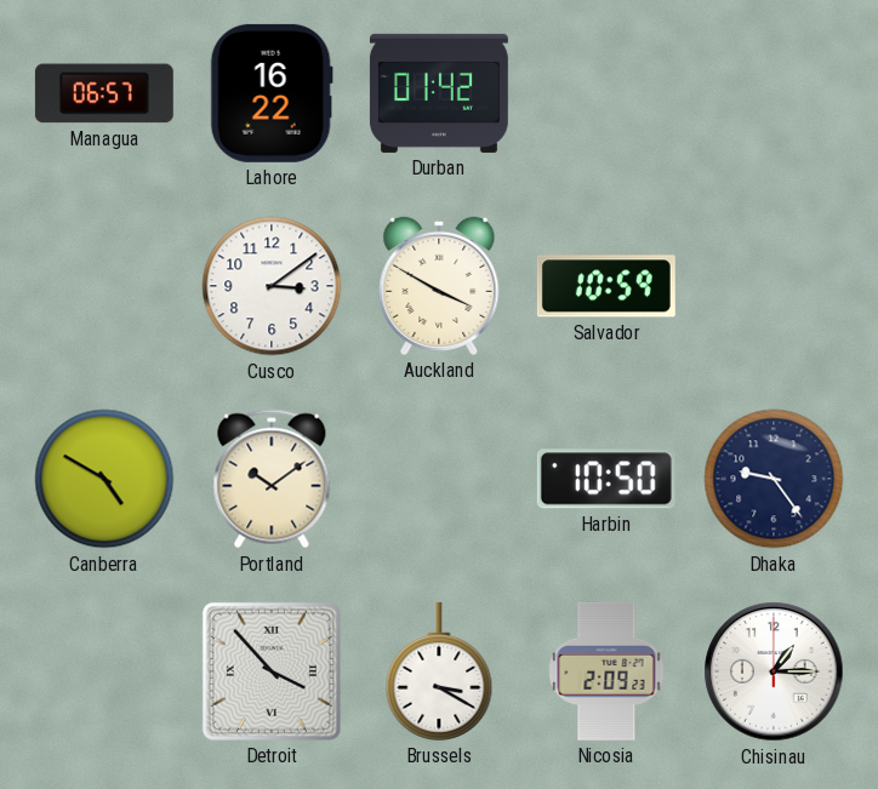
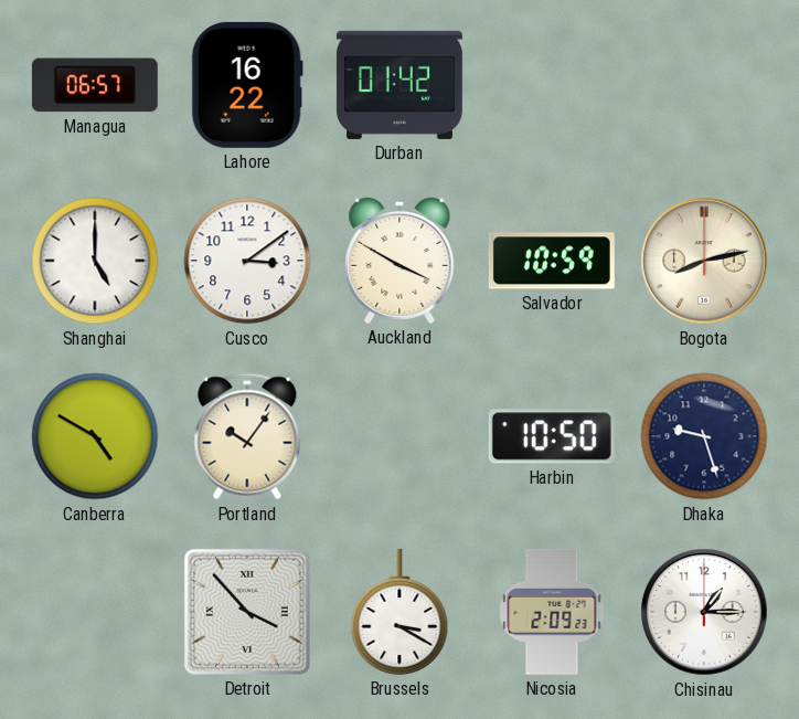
Shanghai: none -> 5:00 (95, 261)
Bogota: none -> 8:13 (704, 261)
Portland: 10:09 -> 10:06 (247, 436)
Dhaka: 9:24 -> 9:27 (704, 436)
